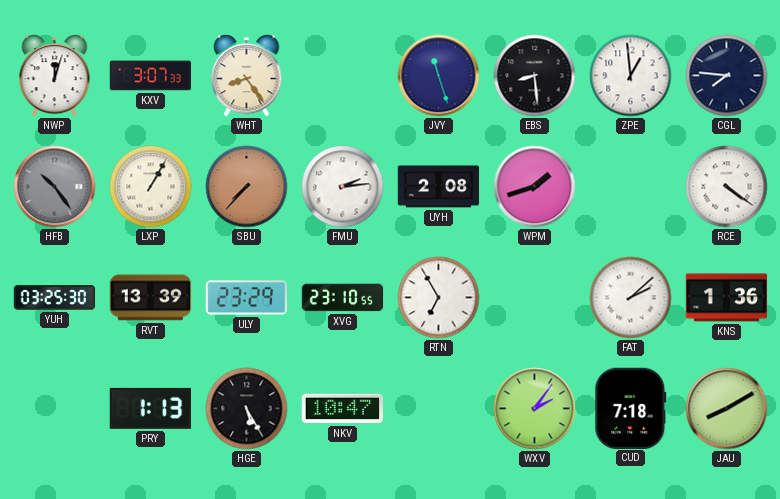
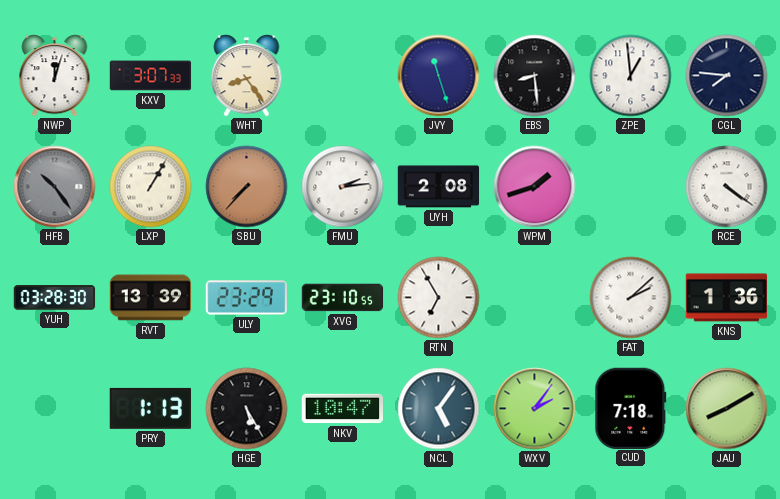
YUH: 03:25 -> 03:28 (55, 298)
NCL: none -> 5:06 (439, 409)
